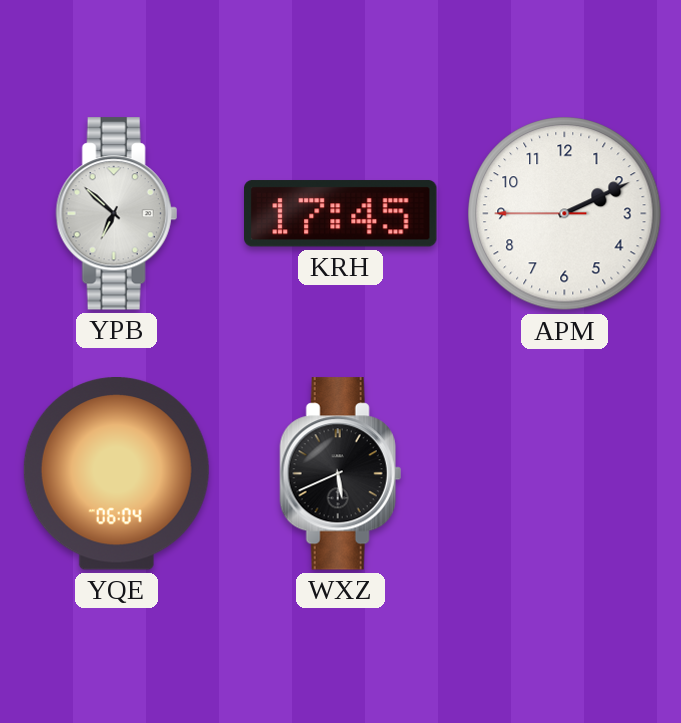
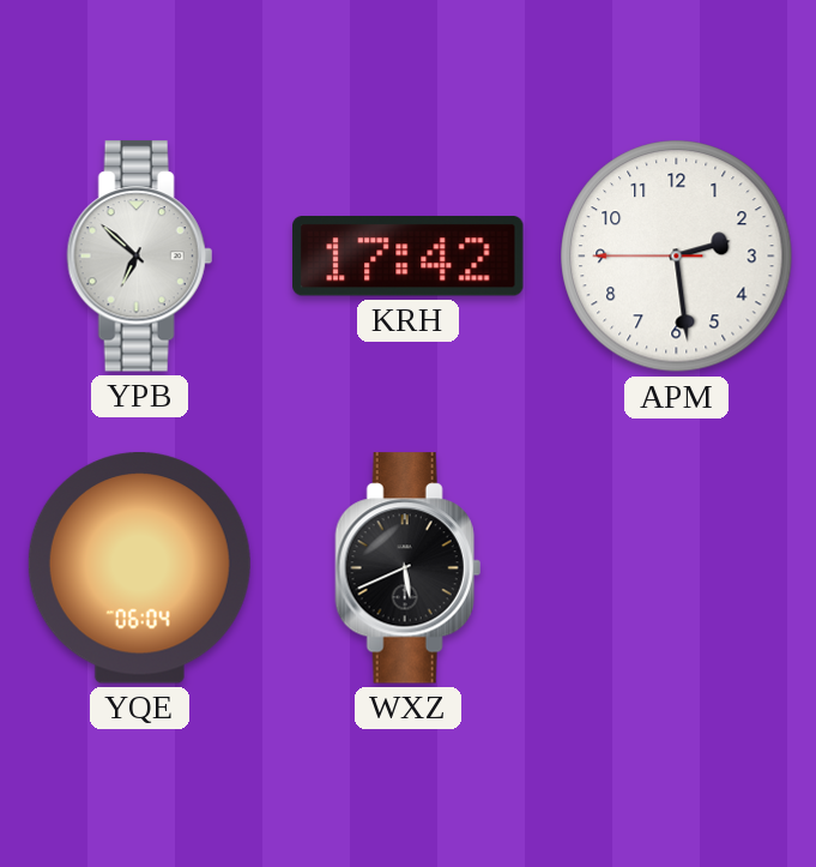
KRH: 17:45 -> 17:42 (409, 257)
APM: 2:10 -> 2:28 (677, 257)
